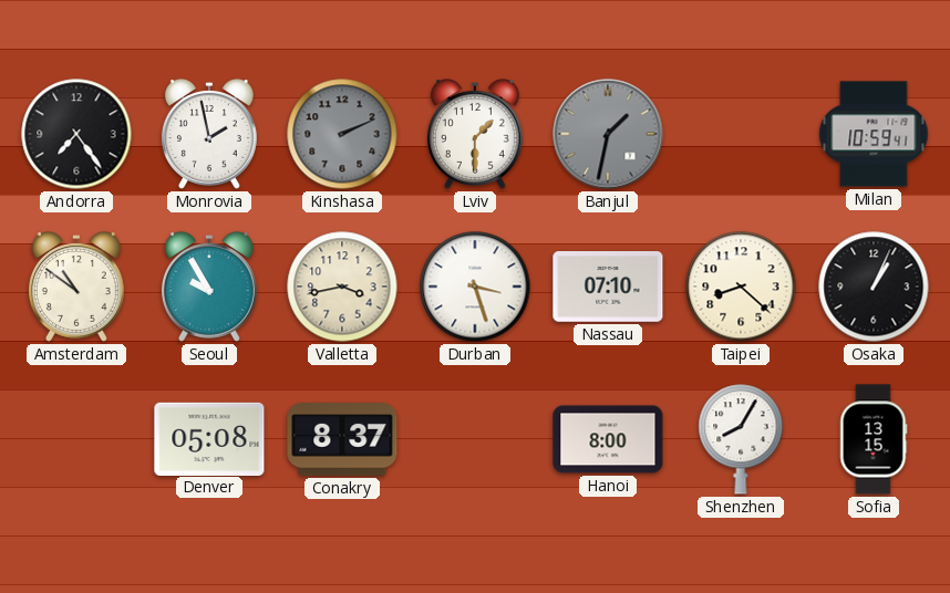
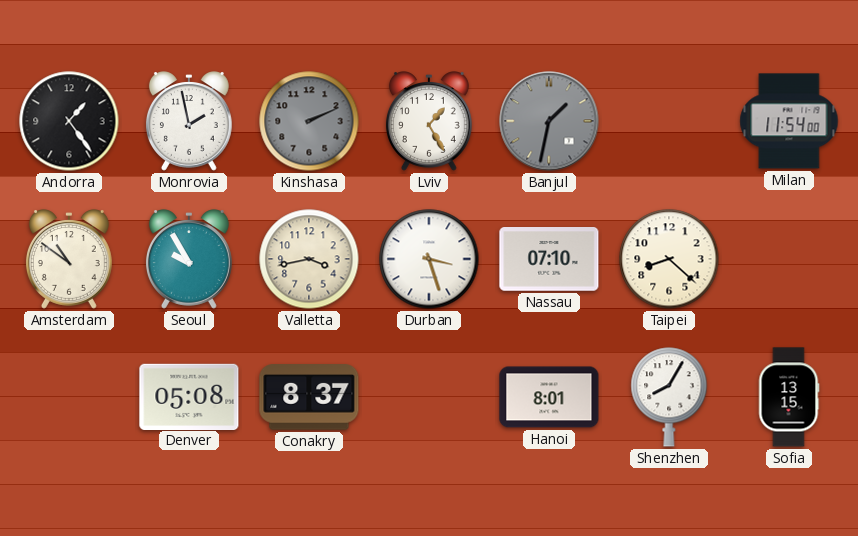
Andorra: 7:24 -> 1:24 (69, 121)
Lviv: 1:30 -> 1:25 (429, 121)
Milan: 10:59 -> 11:54 (789, 121)
Osaka: 1:04 -> none (874, 287)
Hanoi: 8:00 -> 8:01 (549, 397)
